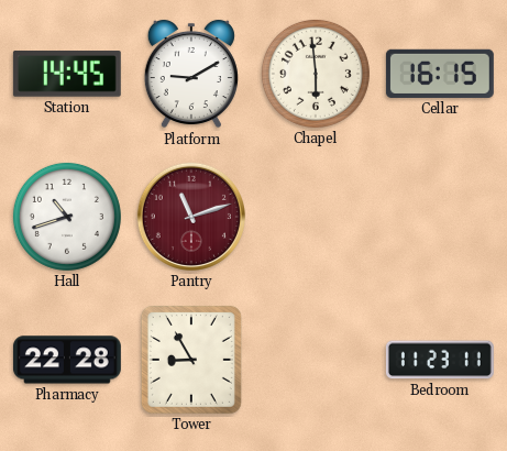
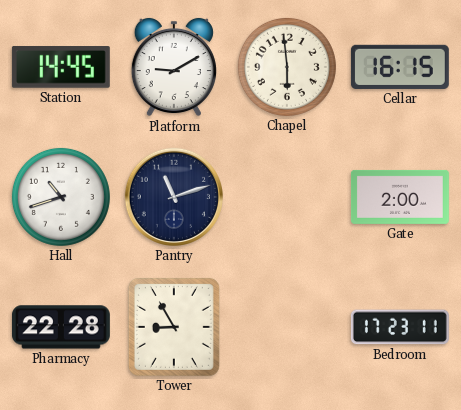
Pantry dial: burgundy -> navy (174, 197)
Gate: none -> 2:00 (400, 197)
Bedroom: 11:23 -> 17:23 (400, 327)
